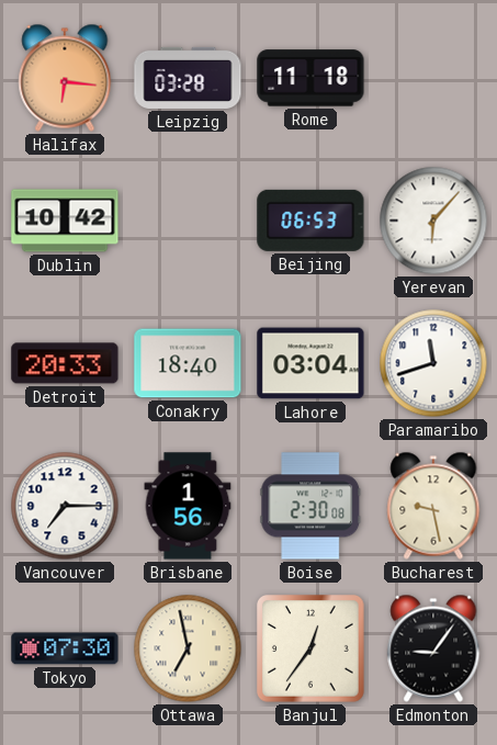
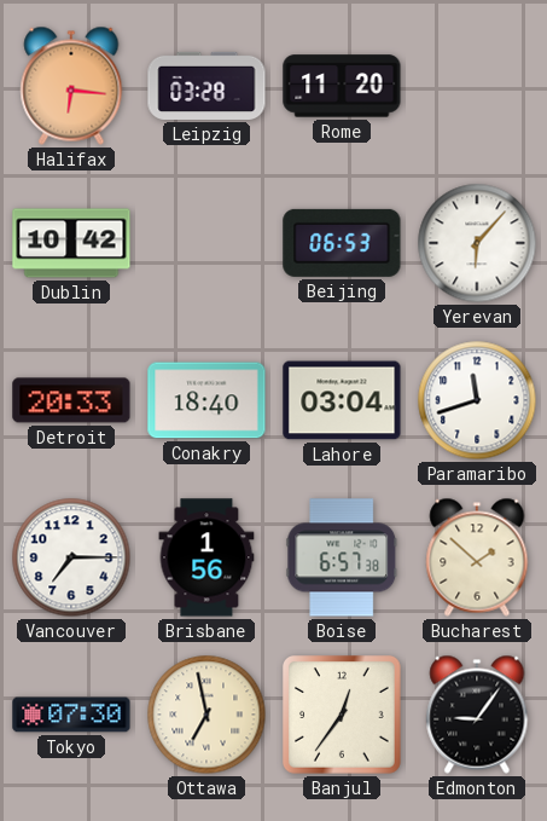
Rome: 11:18 -> 11:20 (342, 86)
Boise: 2:30 -> 6:57 (342, 557)
Bucharest: 9:28 -> 1:52 (477, 557)
